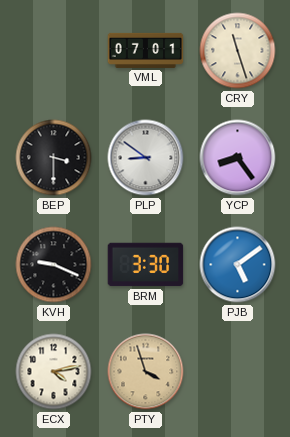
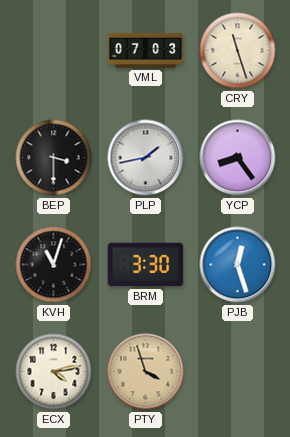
VML: 07:01 -> 07:03 (146, 50)
PLP: 8:51 -> 1:43 (146, 158)
KVH: 9:19 -> 11:03 (54, 265)
PJB: 5:09 -> 12:27 (238, 265)
